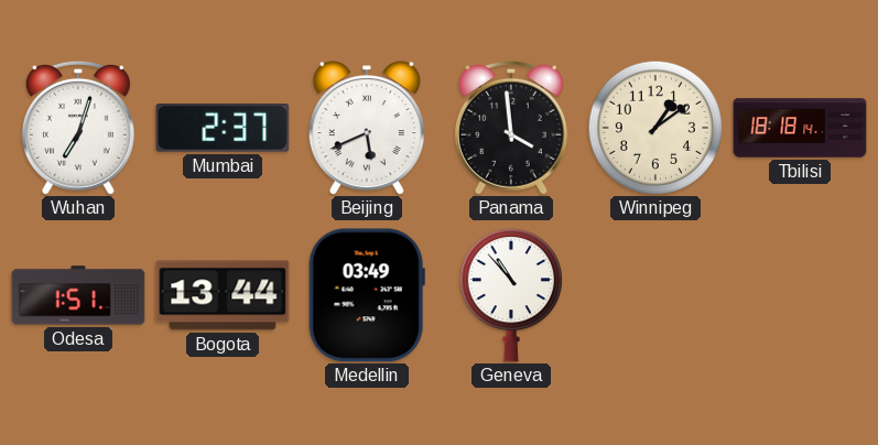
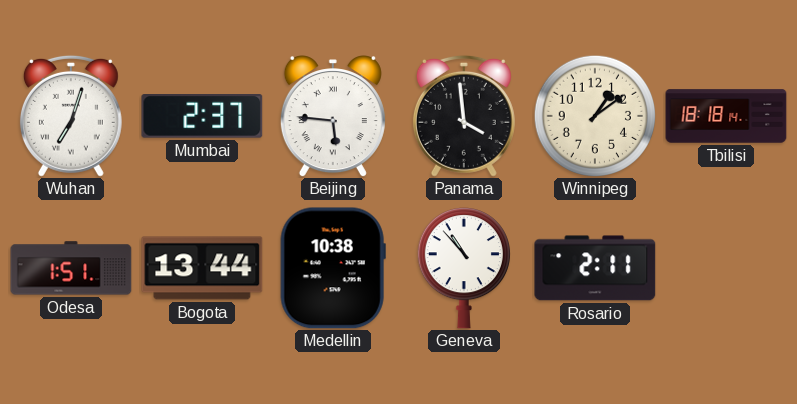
Beijing: 5:41 -> 5:46 (333, 116)
Medellin: 03:49 -> 10:38 (333, 268)
Rosario: none -> 2:11 (595, 268)
